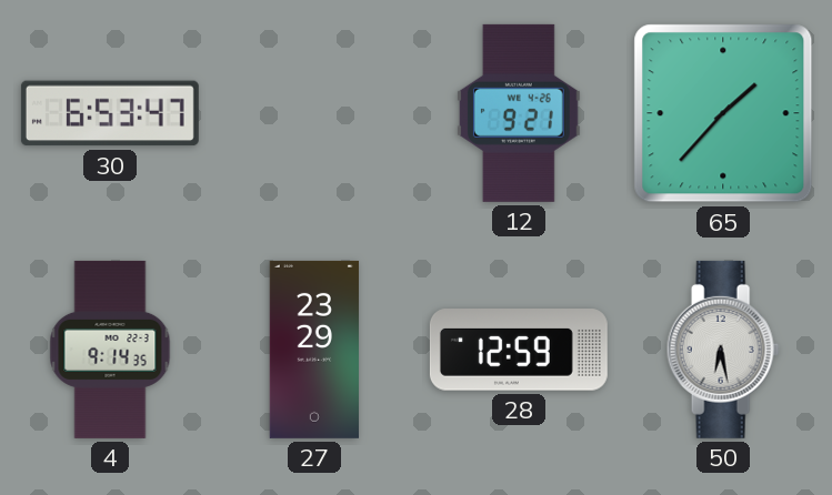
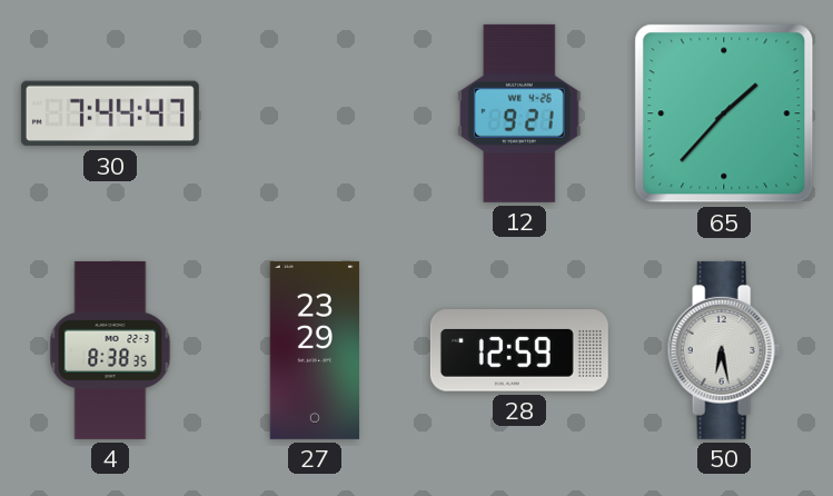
30: 6:53 -> 7:44 (110, 113)
4: 9:14 -> 8:38 (110, 350)
